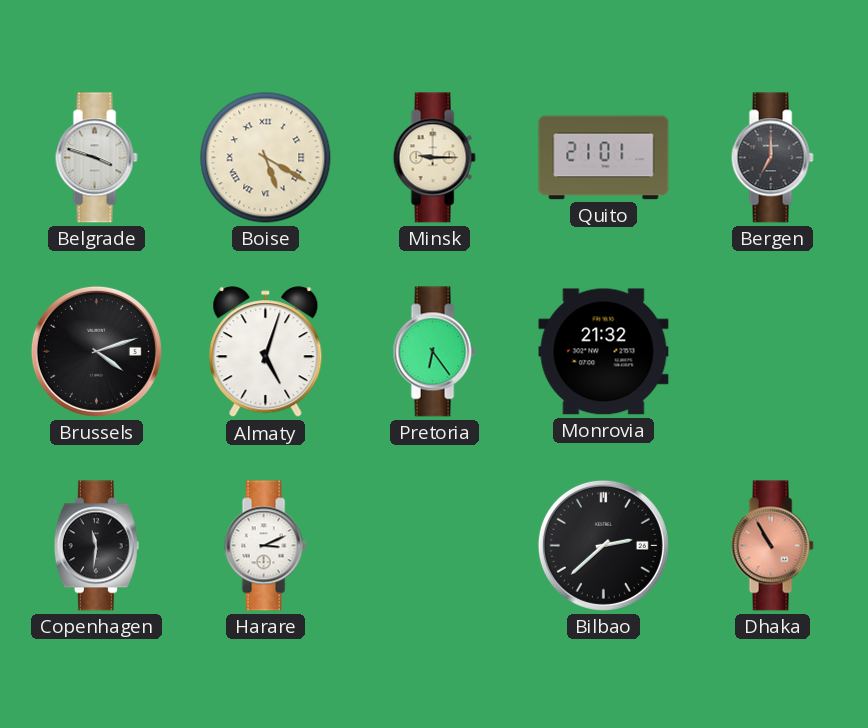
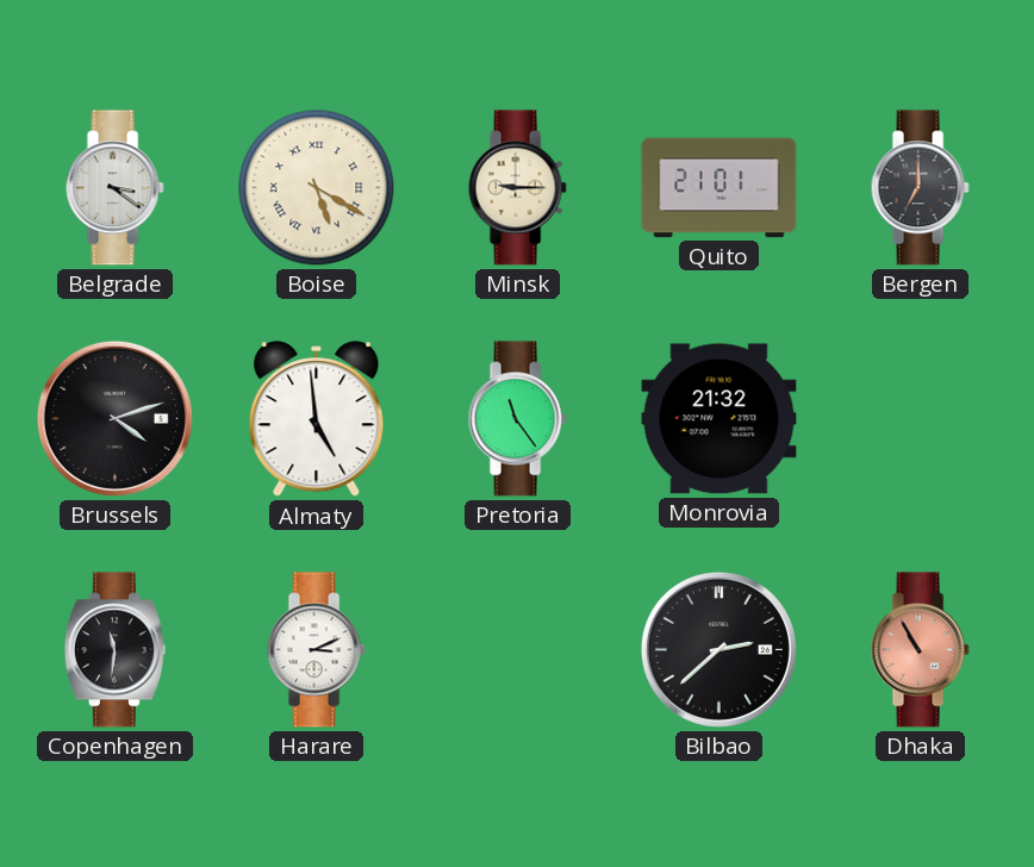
Belgrade: 3:48 -> 3:21 (114, 188)
Almaty: 5:03 -> 4:59 (317, 419)
Pretoria: 6:24 -> 11:24 (517, 419)
